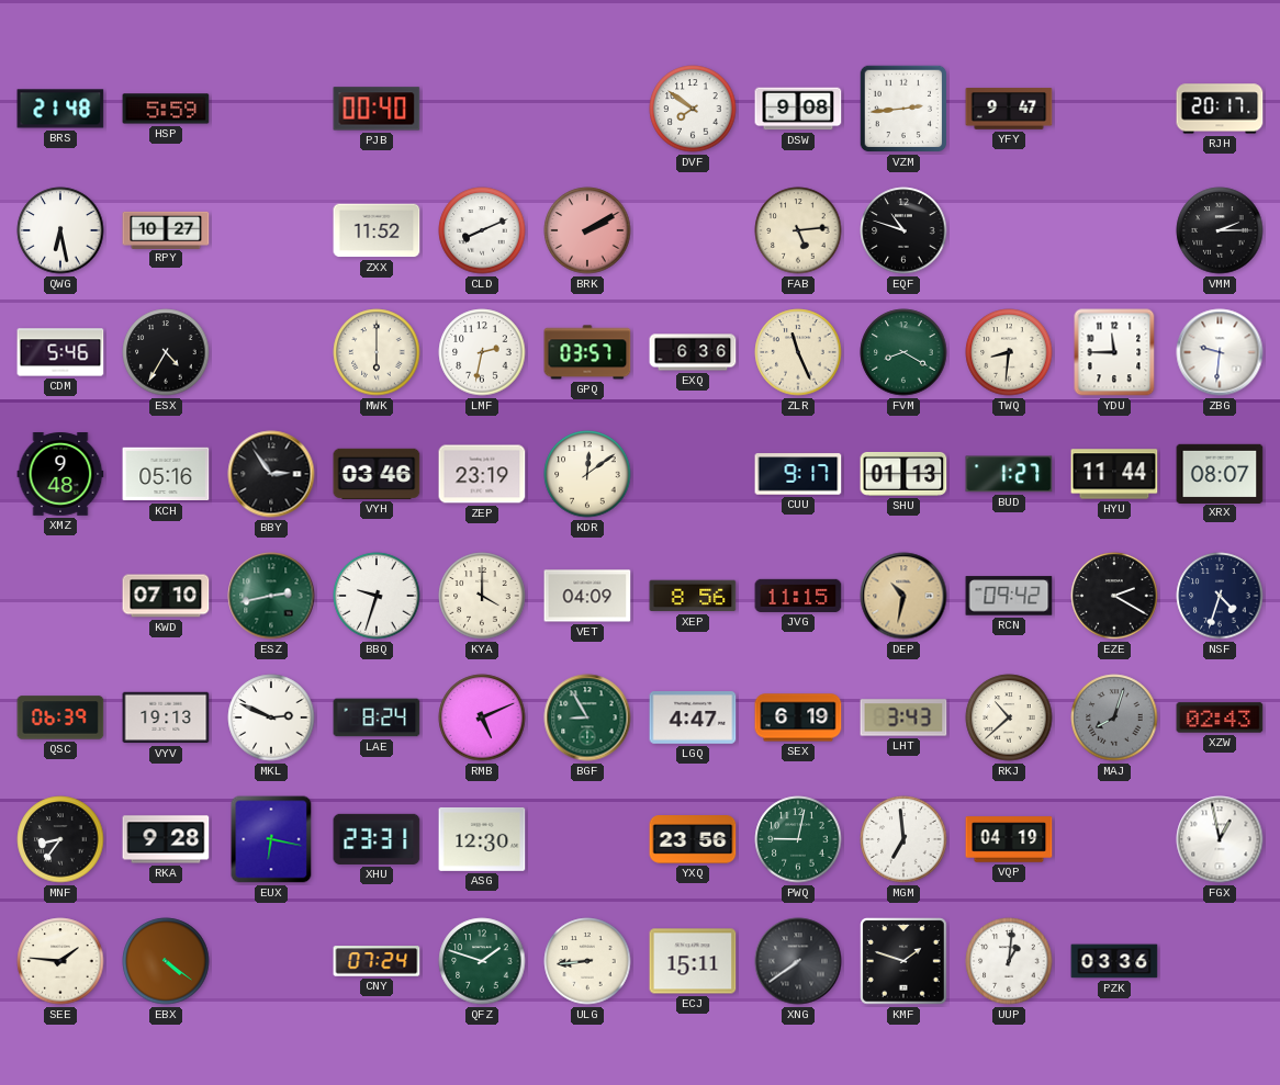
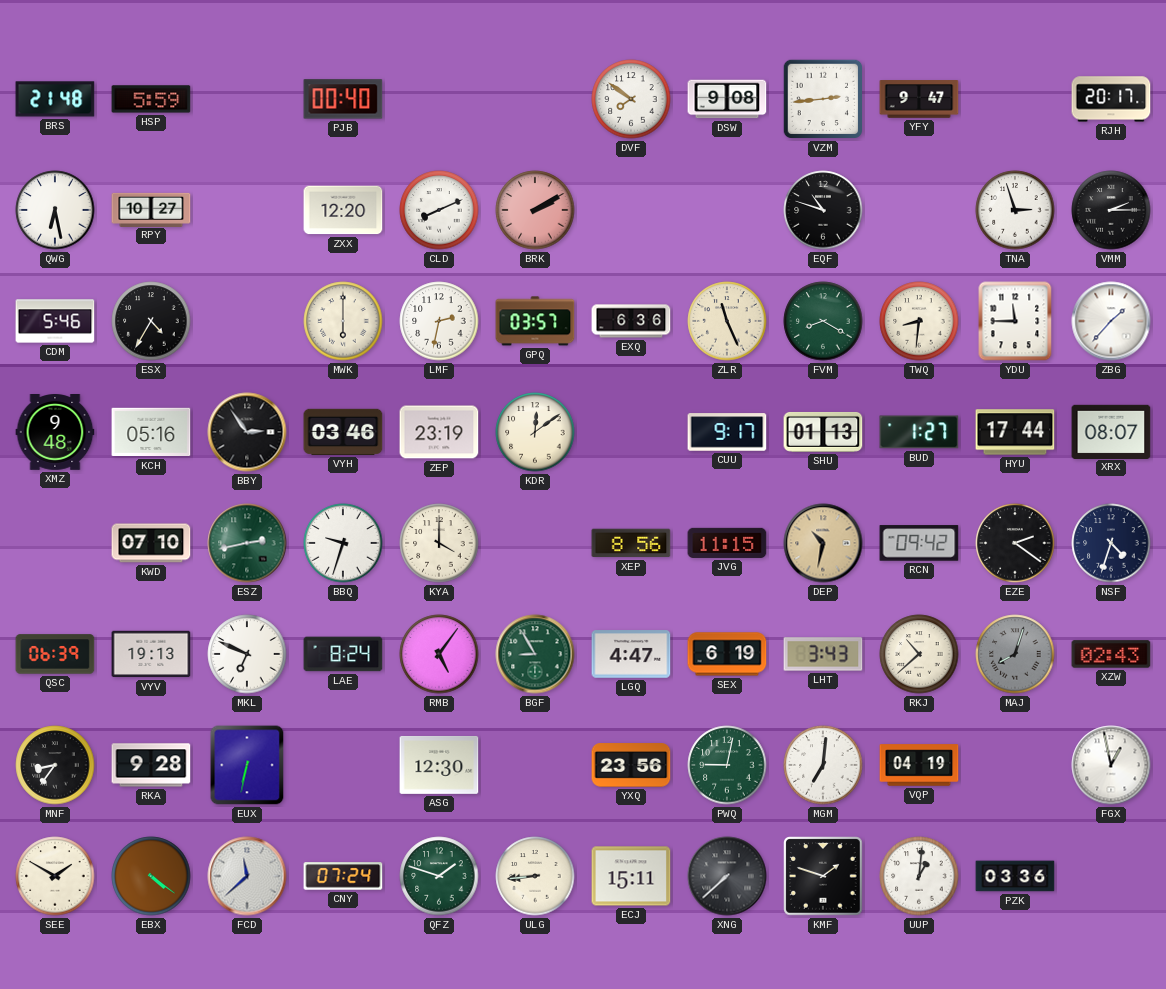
ZXX: 11:52 -> 12:20 (343, 210)
FAB: 5:14 -> none (798, 230)
TNA: none -> 2:57 (1015, 210)
ZBG: 9:31 -> 1:37 (1111, 321)
HYU: 11:44 -> 17:44 (1015, 432)
VET: 04:09 -> none (587, 596)
EZE: 2:20 -> 2:21 (1015, 543)
MKL: 2:49 -> 6:49 (247, 654)
RMB: 5:11 -> 5:06 (439, 654)
EUX: 6:17 -> 6:32 (247, 765)
XHU: 23:31 -> none (377, 839)
MGM: 6:59 -> 7:01 (823, 765)
SEE: 1:46 -> 1:50 (55, 876)
FCD: none -> 11:38 (247, 876)
XNG: 7:39 -> 7:38 (727, 876)
